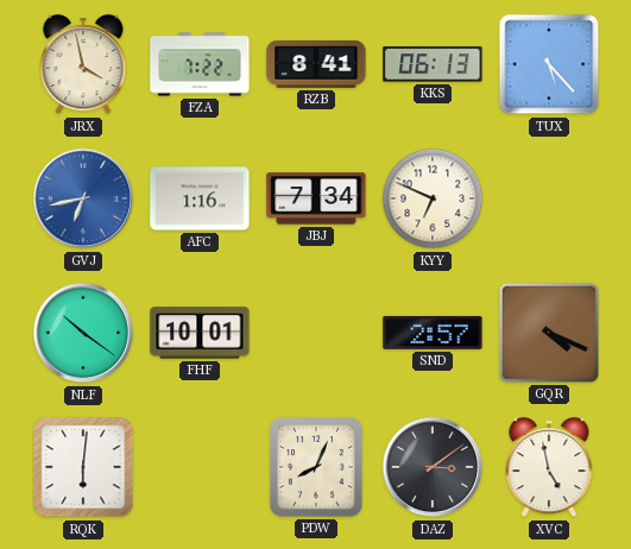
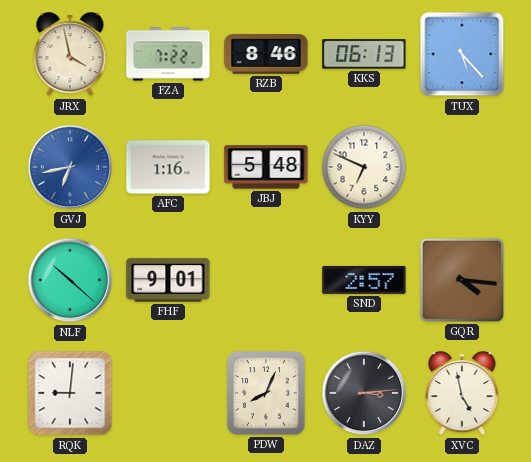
RZB: 8:41 -> 8:46 (266, 54)
JBJ: 7:34 -> 5:48 (266, 167)
NLF: 10:21 -> 10:22 (70, 280)
FHF: 10:01 -> 9:01 (168, 280)
GQR: 4:19 -> 4:16 (462, 280)
RQK: 6:01 -> 9:01 (70, 393)
DAZ: 3:09 -> 3:14 (364, 393)
